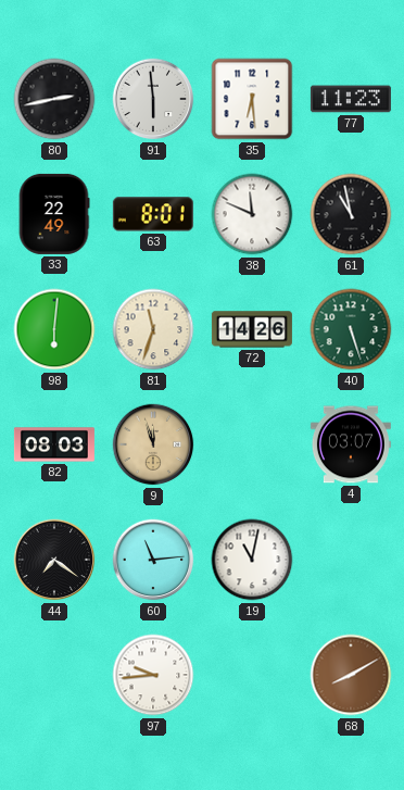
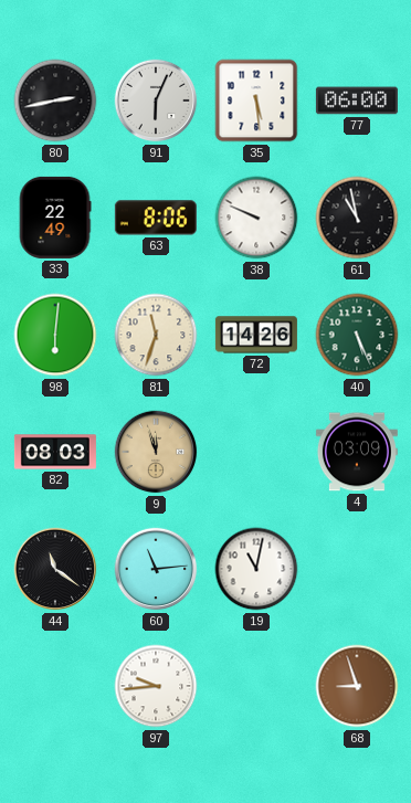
91: 5:59 -> 6:04 (156, 101)
35: 6:29 -> 5:29 (256, 101)
77: 11:23 -> 06:00 (357, 101)
63: 8:01 -> 8:06 (156, 218)
38: 11:49 -> 9:49 (256, 218)
40: 5:27 -> 5:26 (357, 335)
4: 03:07 -> 03:09 (357, 452)
44: 7:21 -> 11:21 (55, 569)
68: 8:10 -> 8:57 (357, 686)
